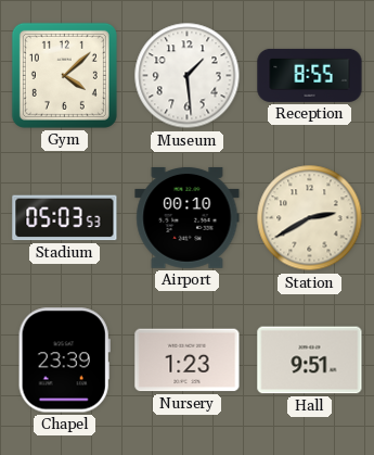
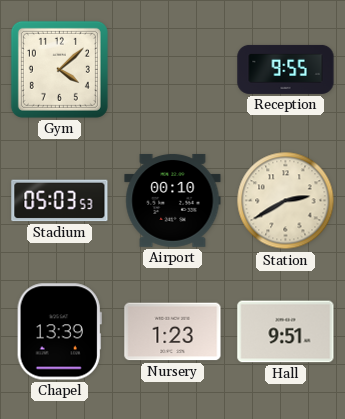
Museum: 1:29 -> none (188, 76)
Reception: 8:55 -> 9:55 (286, 69)
Chapel: 23:39 -> 13:39 (59, 332)
